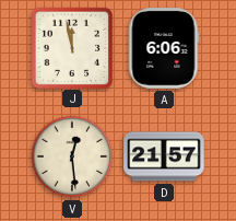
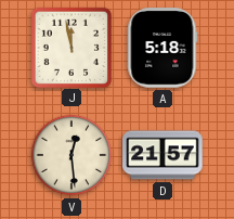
A: 6:06 -> 5:18 (162, 48)
